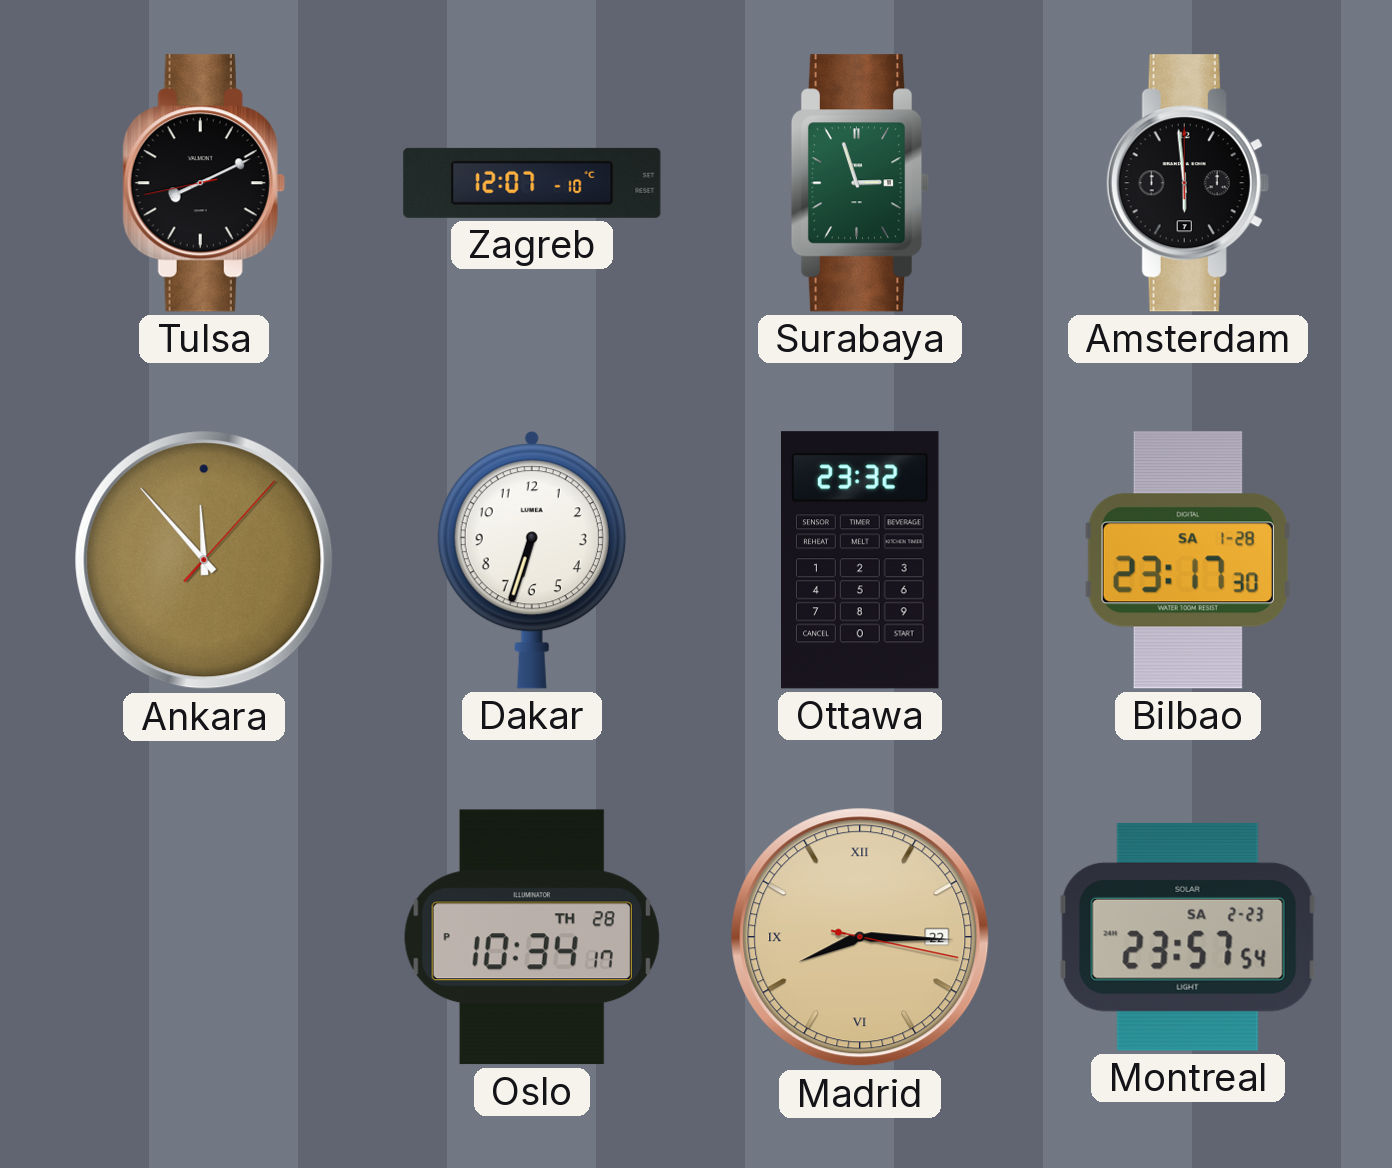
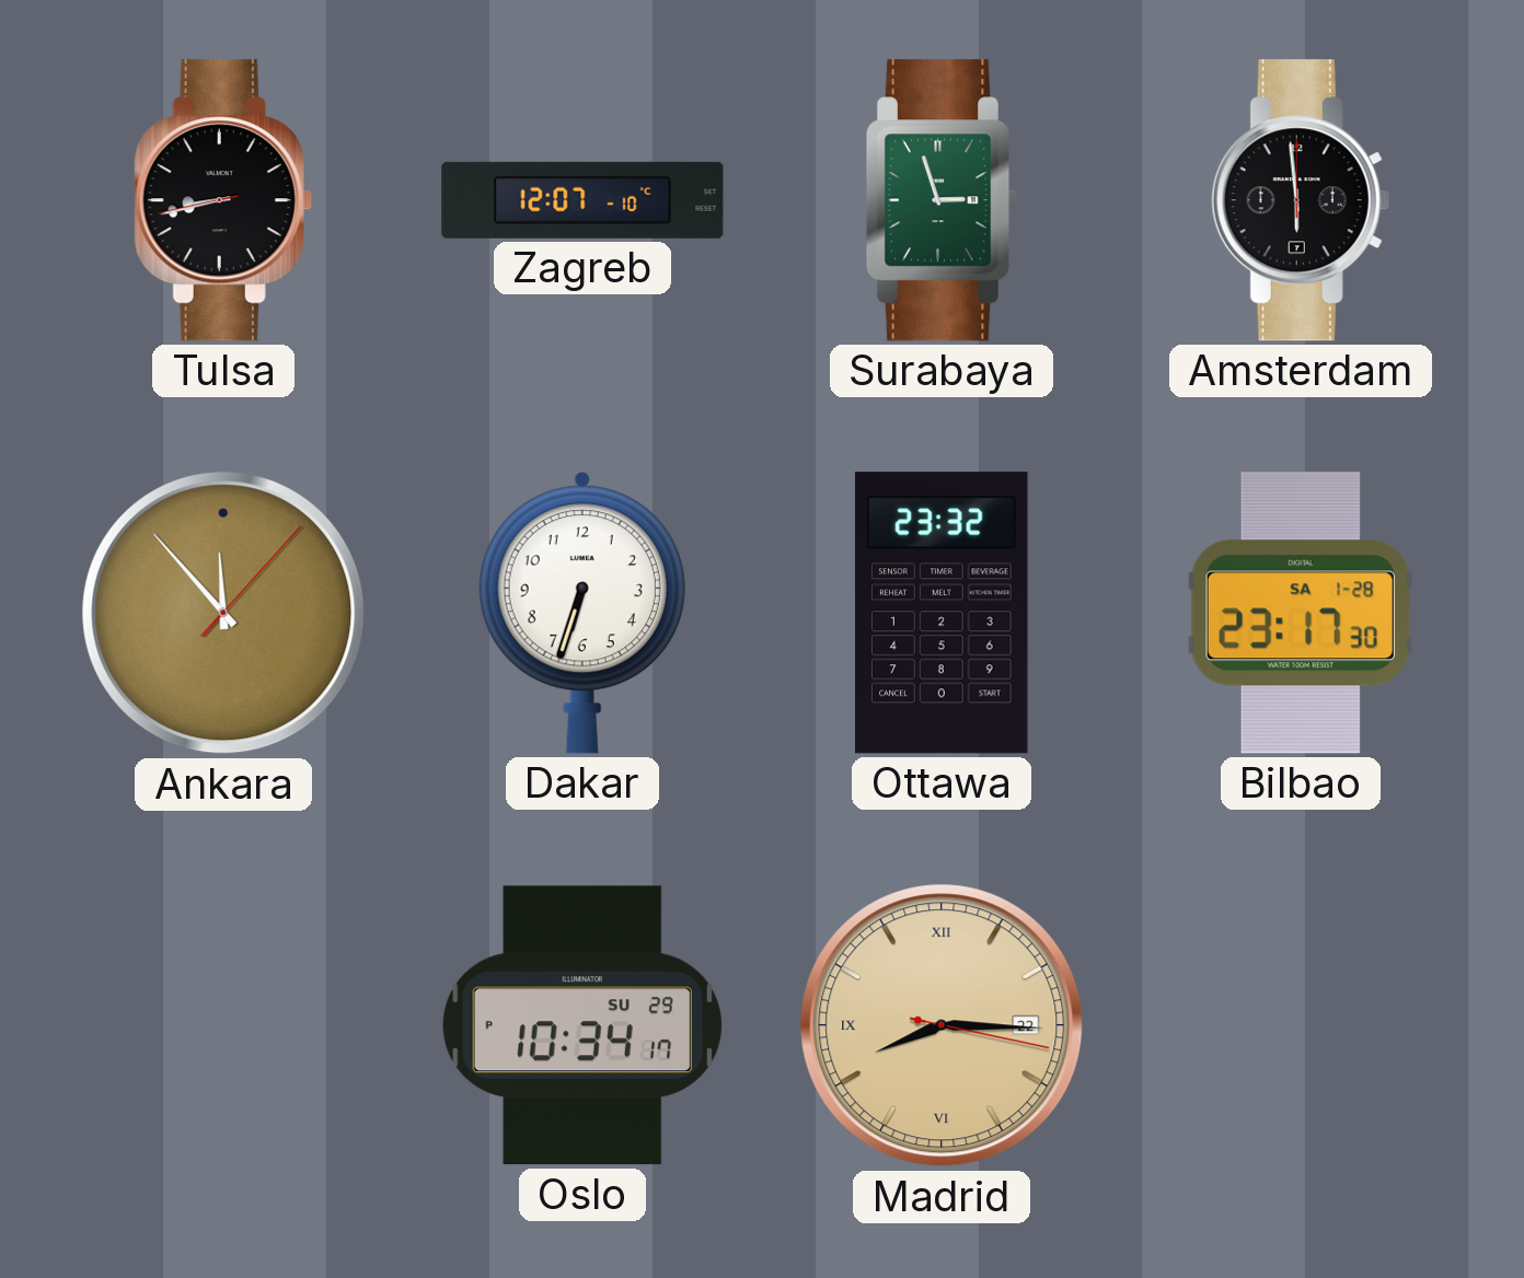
Tulsa: 8:10 -> 8:42 (223, 200)
Oslo date: TH 28 -> SU 29 (582, 1025)
Montreal: 23:57 -> none (1188, 937)
